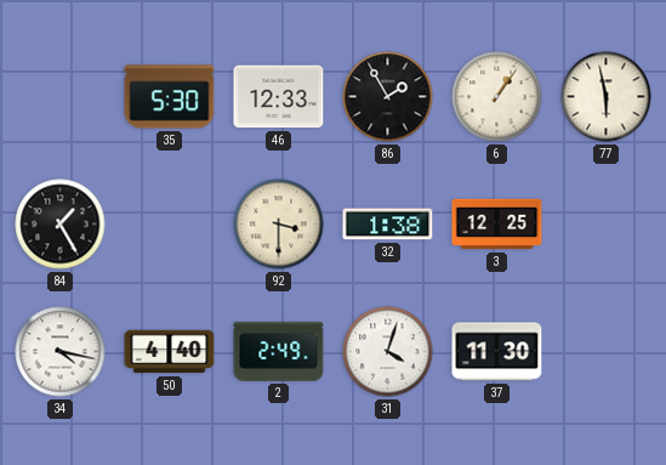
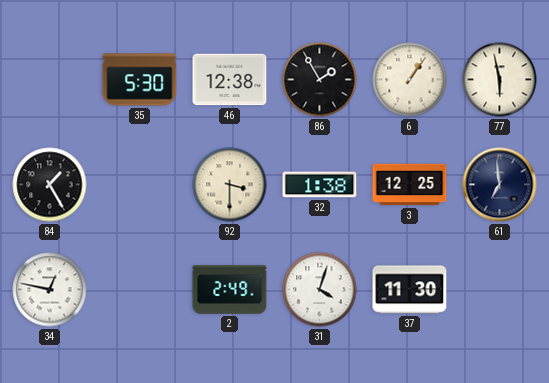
46: 12:33 -> 12:38 (230, 80)
61: none -> 6:59 (500, 185)
34: 4:17 -> 12:47 (50, 290)
50: 4:40 -> none (170, 352)
